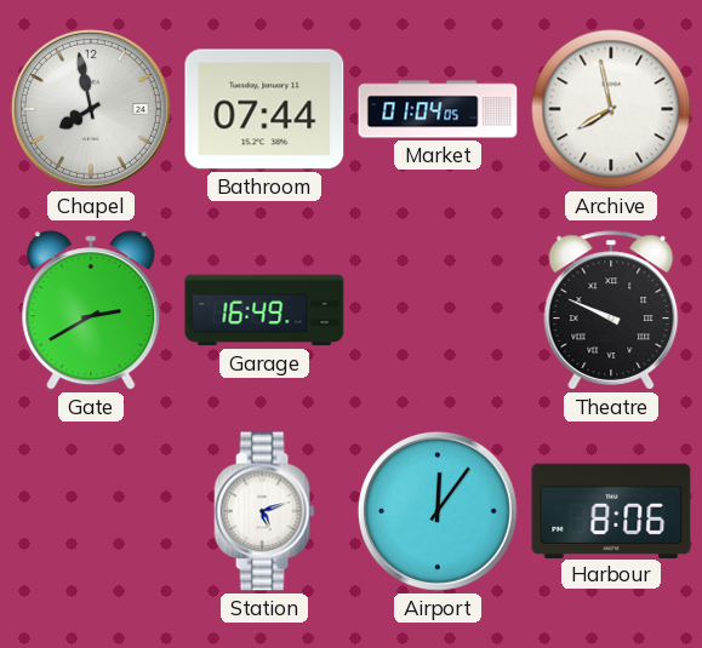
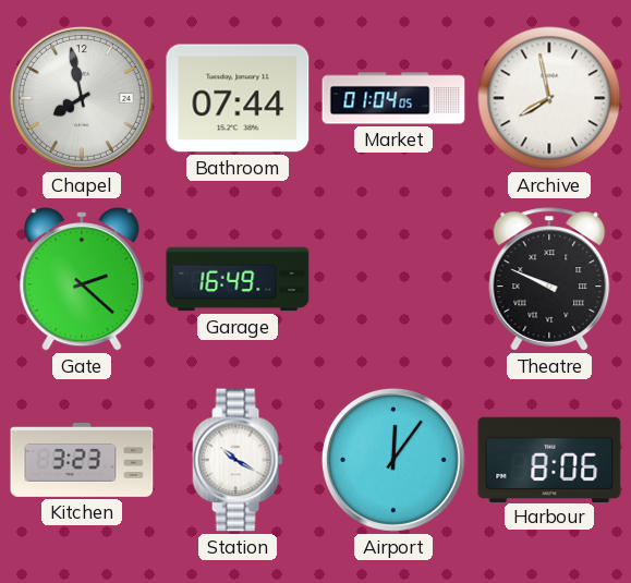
Gate: 2:40 -> 2:22 (82, 279)
Kitchen: none -> 3:23 (82, 460)
Station: 5:12 -> 10:20 (238, 460)
